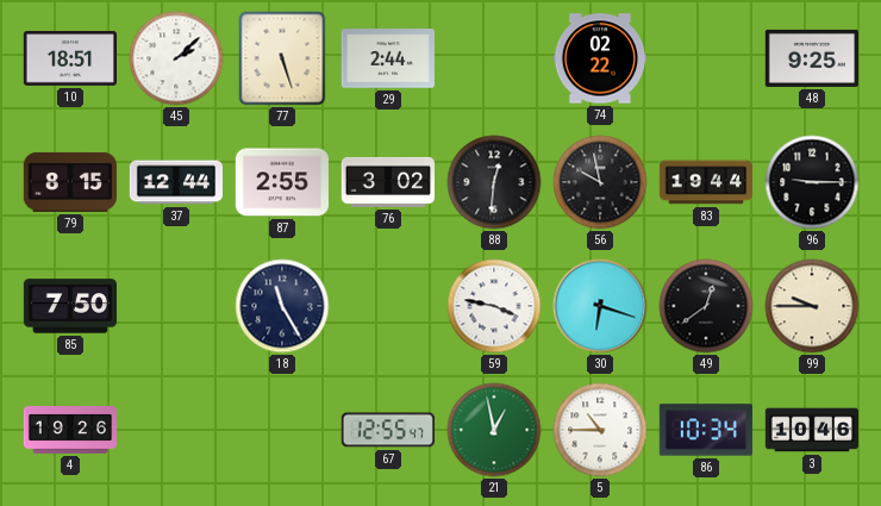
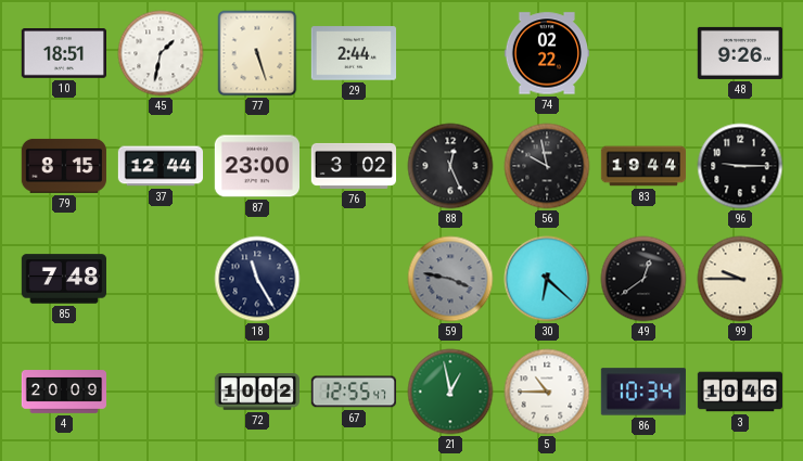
45: 2:08 -> 1:32 (161, 53)
48: 9:25 -> 9:26 (739, 53)
87: 2:55 -> 23:00 (256, 166)
88: 12:31 -> 12:26 (450, 166)
85: 7:50 -> 7:48 (63, 279)
59 dial: white -> grey (450, 279)
30: 6:18 -> 6:22 (547, 279)
4: 19:26 -> 20:09 (63, 392)
72: none -> 10:02 (256, 392)
